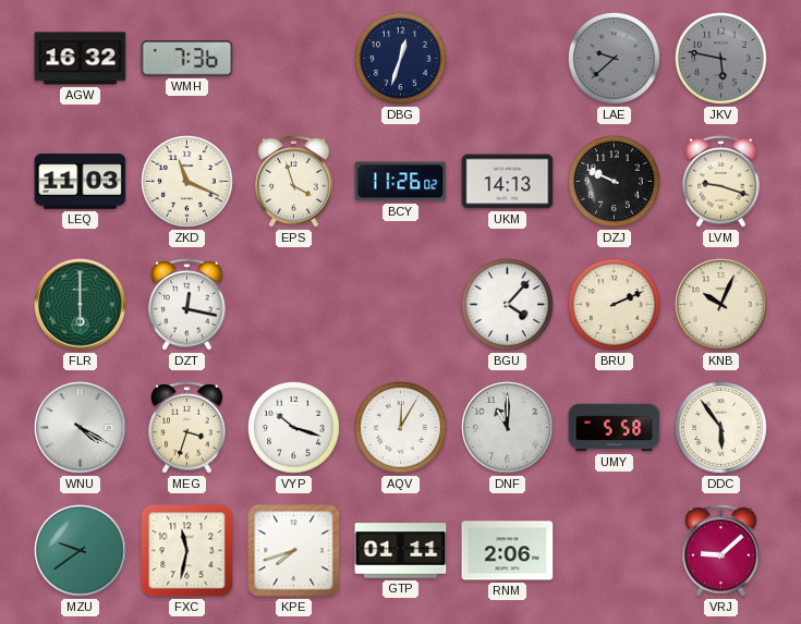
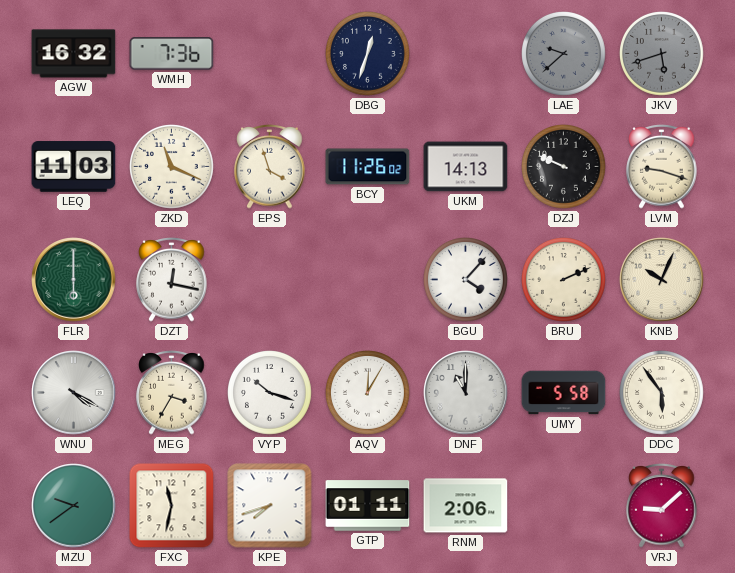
JKV: 5:47 -> 5:42 (662, 54)
MEG: 3:33 -> 3:35 (172, 393)
